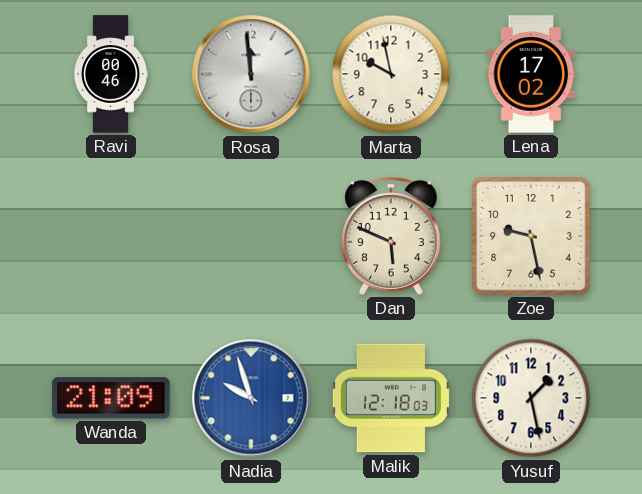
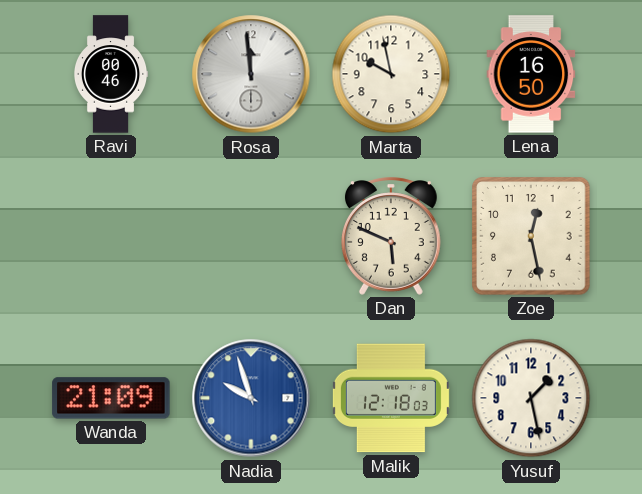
Lena: 17:02 -> 16:50 (531, 74)
Zoe: 9:28 -> 12:28 (531, 236)
